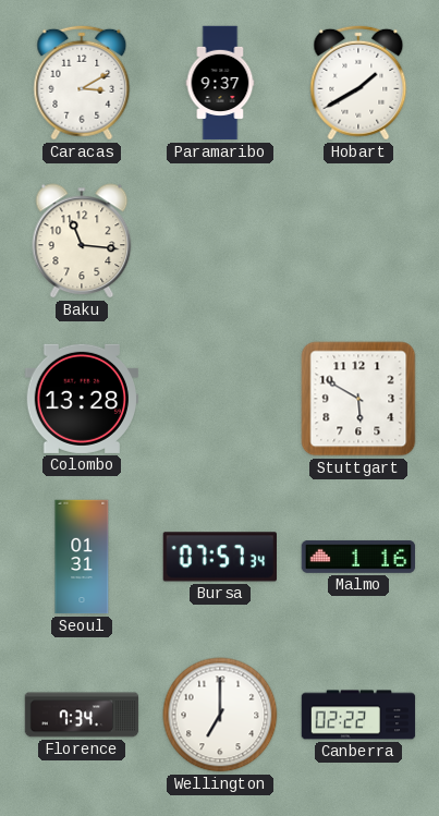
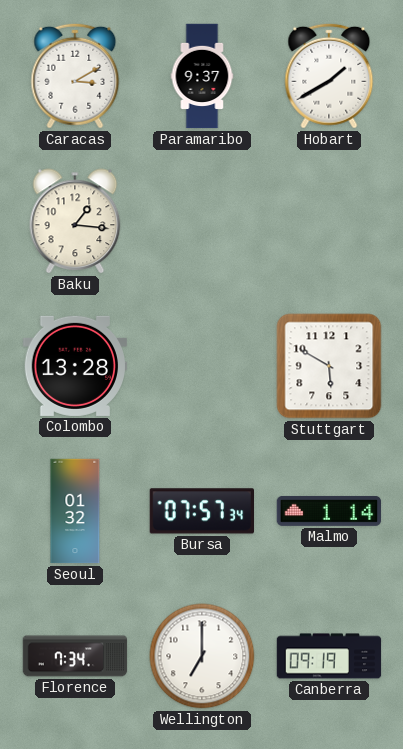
Baku: 11:16 -> 1:16 (75, 221)
Seoul: 01:31 -> 01:32 (75, 511)
Malmo: 1:16 -> 1:14 (329, 511)
Canberra: 02:22 -> 09:19 (329, 656)
